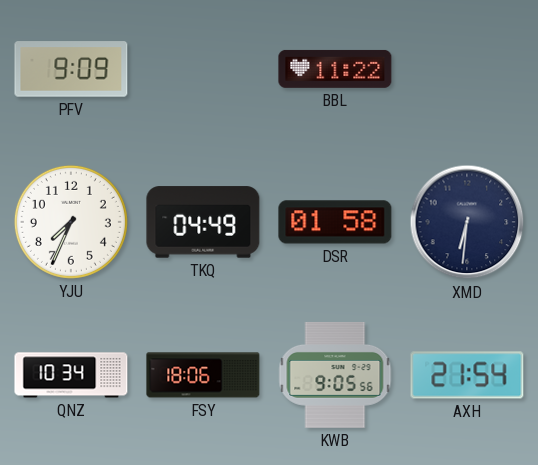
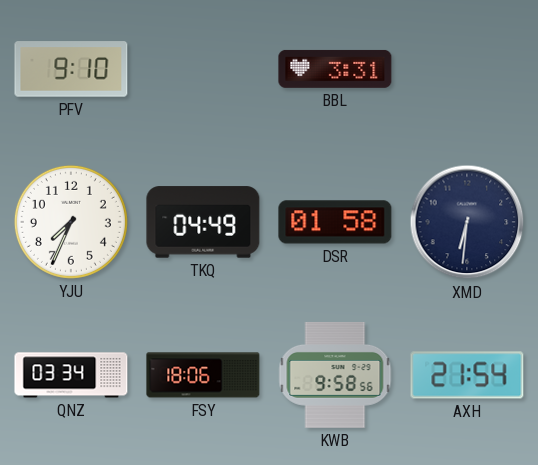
PFV: 9:09 -> 9:10 (71, 69)
BBL: 11:22 -> 3:31 (335, 69)
QNZ: 10:34 -> 03:34 (71, 375)
KWB: 9:05 -> 9:58 (335, 375)
